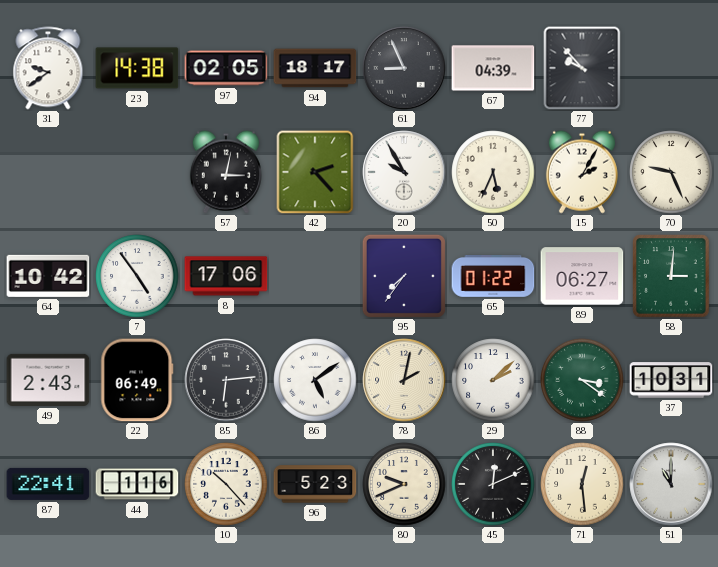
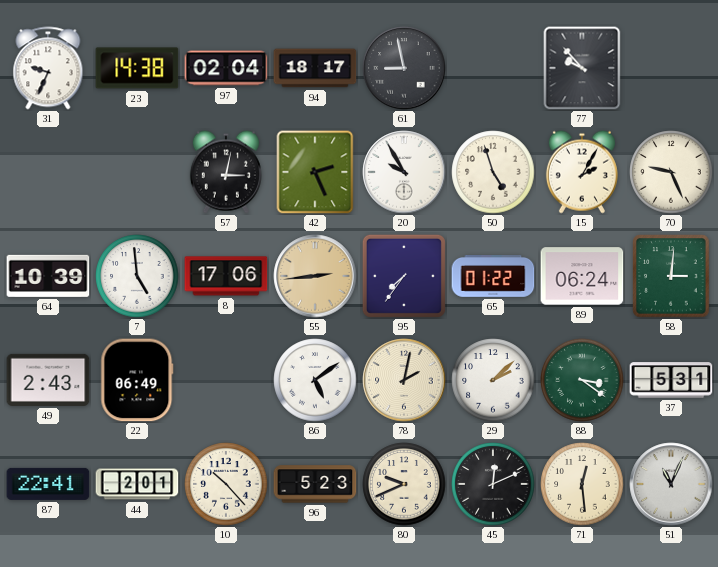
31: 9:39 -> 9:34 (48, 68)
97: 02:05 -> 02:04 (226, 68)
61: 8:56 -> 8:58 (404, 68)
67: 04:39 -> none (493, 68)
42: 2:23 -> 2:26 (315, 172)
50: 5:34 -> 4:57 (493, 172)
64: 10:42 -> 10:39 (48, 276)
7: 4:54 -> 4:59 (137, 276)
55: none -> 2:44 (315, 276)
89: 06:27 -> 06:24 (582, 276)
85: 6:14 -> none (226, 380)
37: 10:31 -> 5:31 (671, 380)
44: 1:16 -> 2:01 (137, 484)
51: 11:00 -> 11:04 (671, 484)
